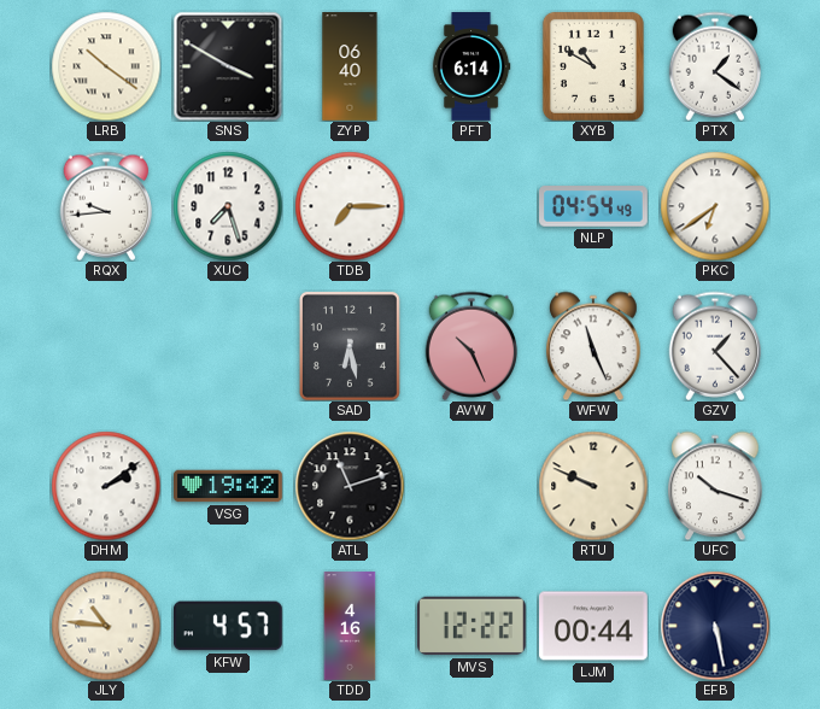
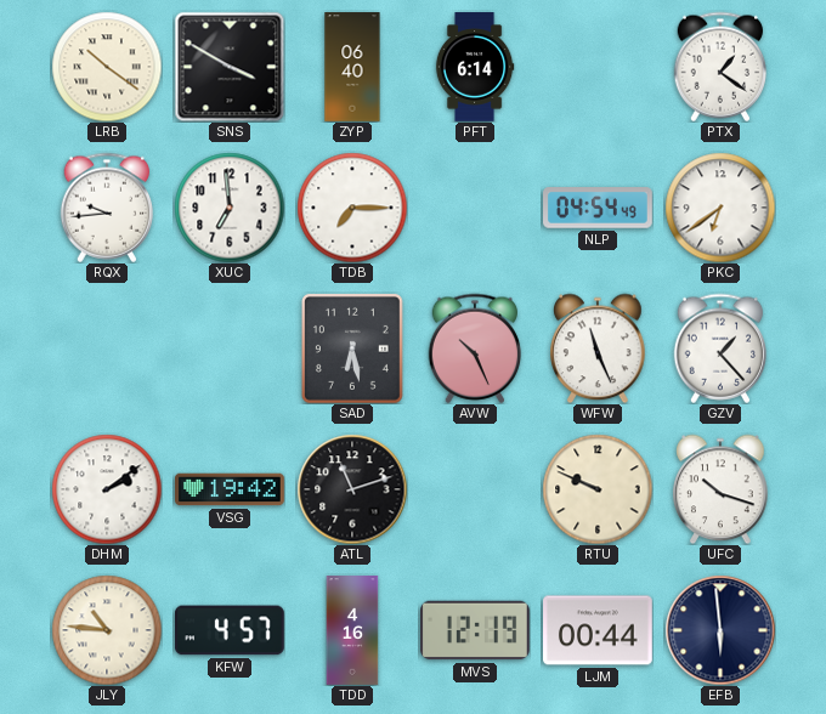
XYB: 10:50 -> none (593, 66)
XUC: 7:27 -> 6:59 (230, 208)
MVS: 12:22 -> 12:19 (476, 630)
EFB: 5:28 -> 5:59 (720, 630)
